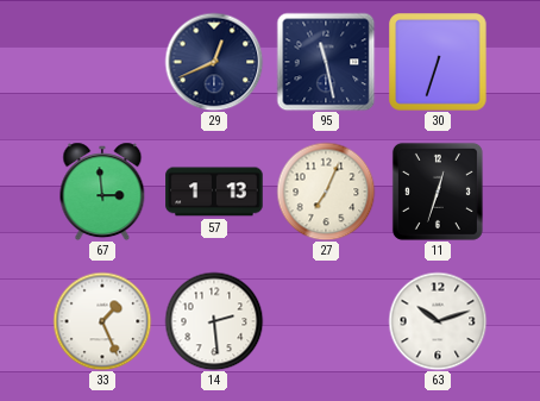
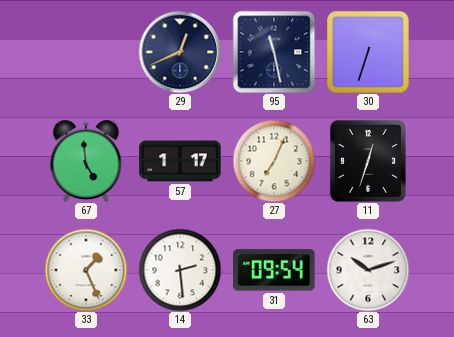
67: 2:59 -> 4:59 (86, 161)
57: 1:13 -> 1:17 (180, 161)
31: none -> 09:54 (274, 270)
